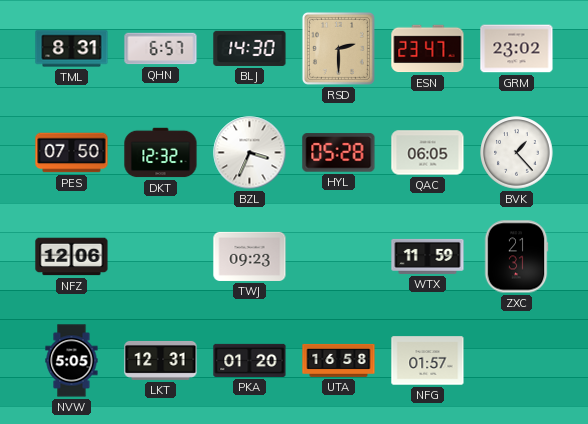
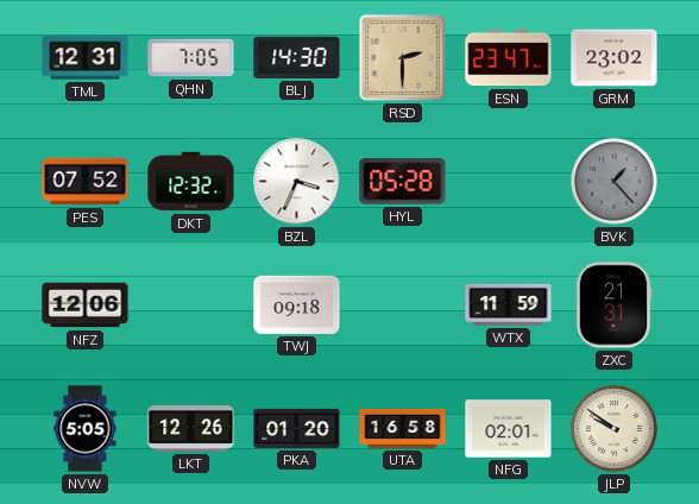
TML: 8:31 -> 12:31 (86, 58)
QHN: 6:57 -> 7:05 (191, 58)
PES: 07:50 -> 07:52 (86, 182)
QAC: 06:05 -> none (428, 153)
BVK dial: white -> grey (615, 182)
TWJ: 09:23 -> 09:18 (297, 304)
LKT: 12:31 -> 12:26 (191, 428)
NFG: 01:57 -> 02:01 (509, 429)
JLP: none -> 9:51 (615, 429)
